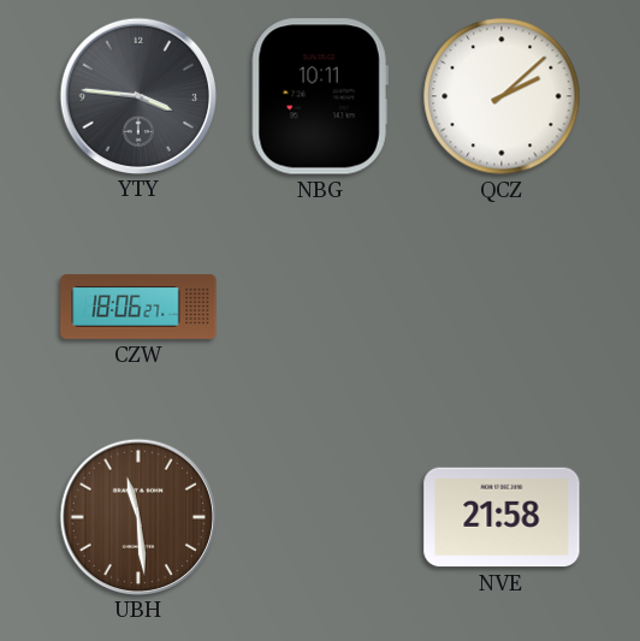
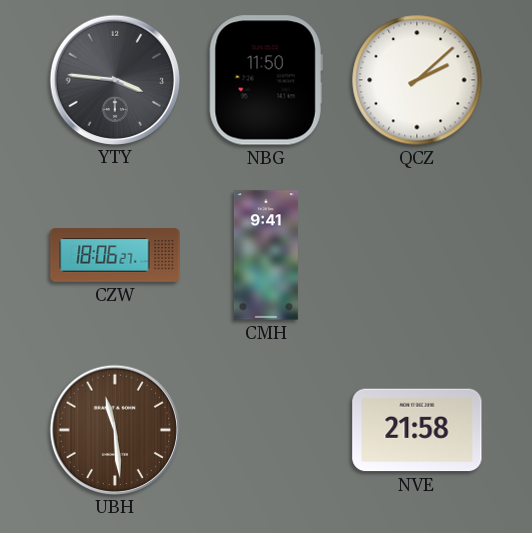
NBG: 10:11 -> 11:50 (266, 80)
CMH: none -> 9:41 (266, 255)
